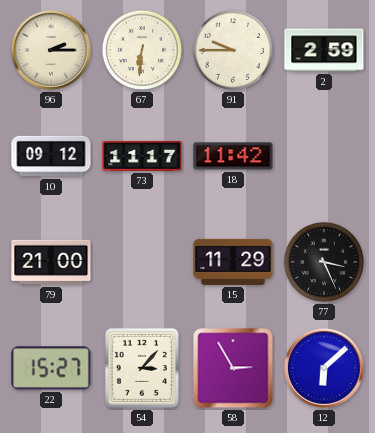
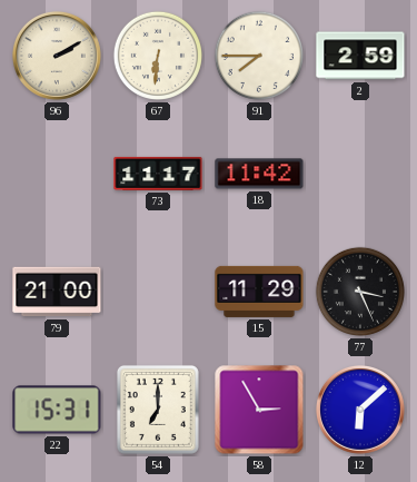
96: 2:15 -> 2:10 (57, 56)
91: 9:45 -> 7:45 (259, 56)
10: 09:12 -> none (51, 156)
22: 15:27 -> 15:31 (57, 410)
54: 3:07 -> 7:00 (158, 410)
